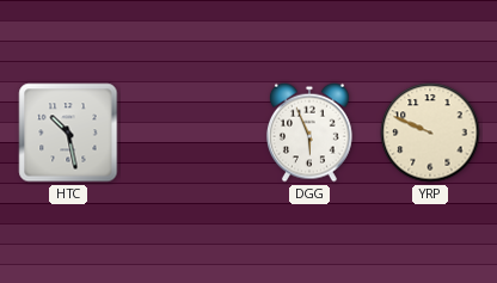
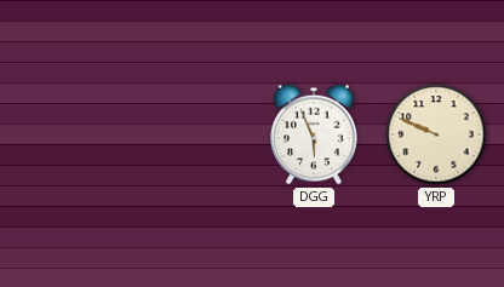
HTC: 10:28 -> none (68, 133)
